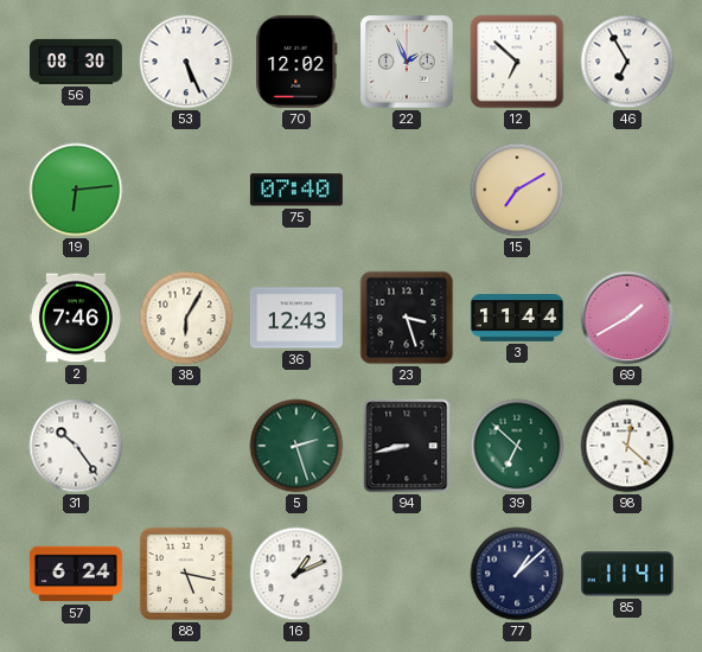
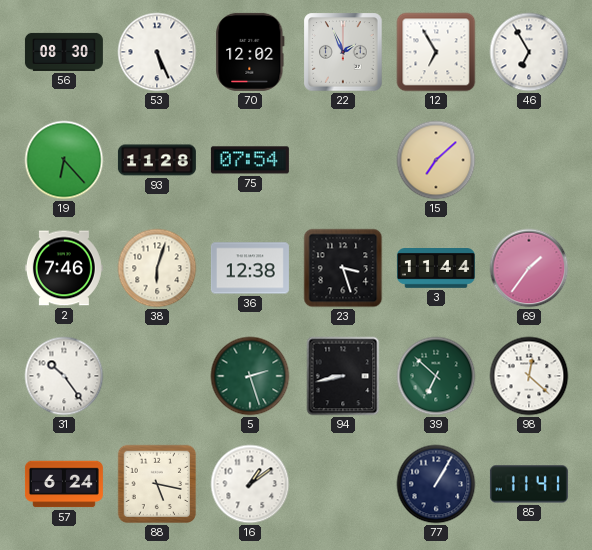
12: 6:52 -> 6:55 (436, 52)
19: 6:14 -> 6:23 (64, 160)
93: none -> 11:28 (157, 160)
75: 07:40 -> 07:54 (250, 160)
15: 7:10 -> 7:08 (436, 160)
38: 6:05 -> 6:03 (157, 268)
36: 12:43 -> 12:38 (250, 268)
69: 1:40 -> 1:36 (529, 268)
16: 1:11 -> 1:09 (250, 484)
77: 1:08 -> 1:05 (436, 484)
